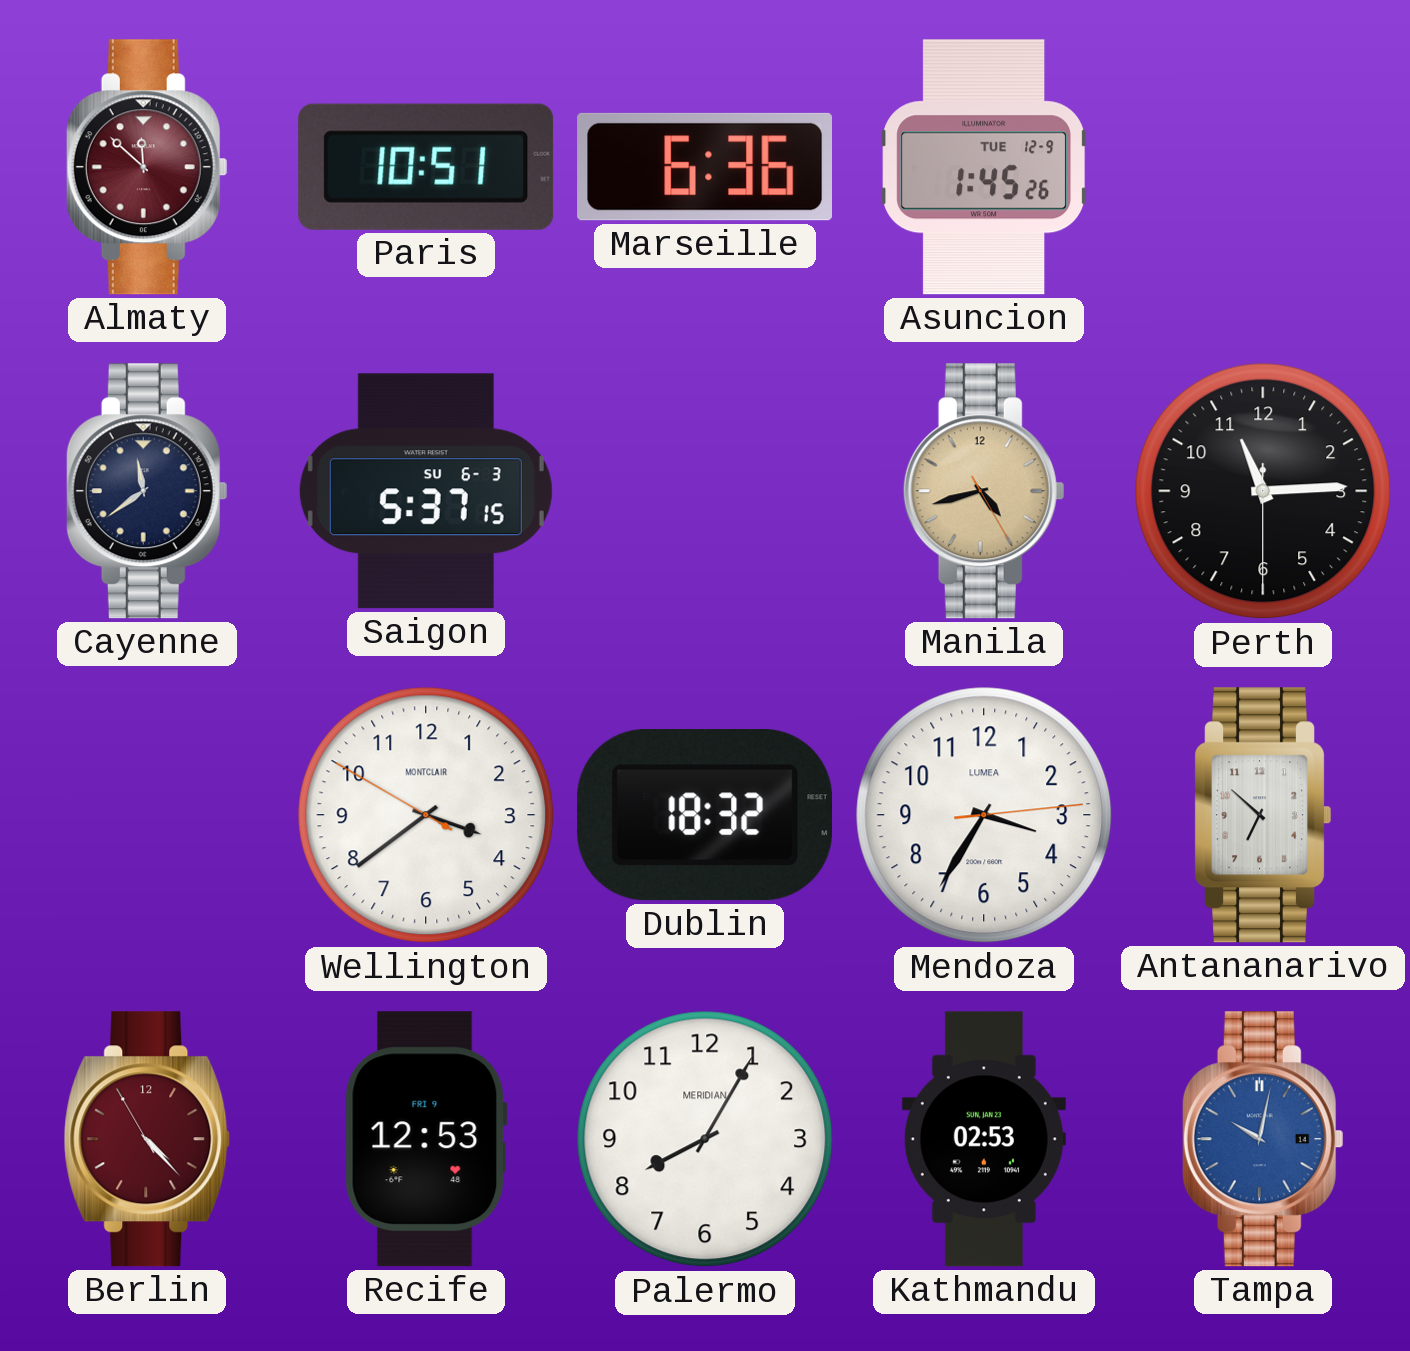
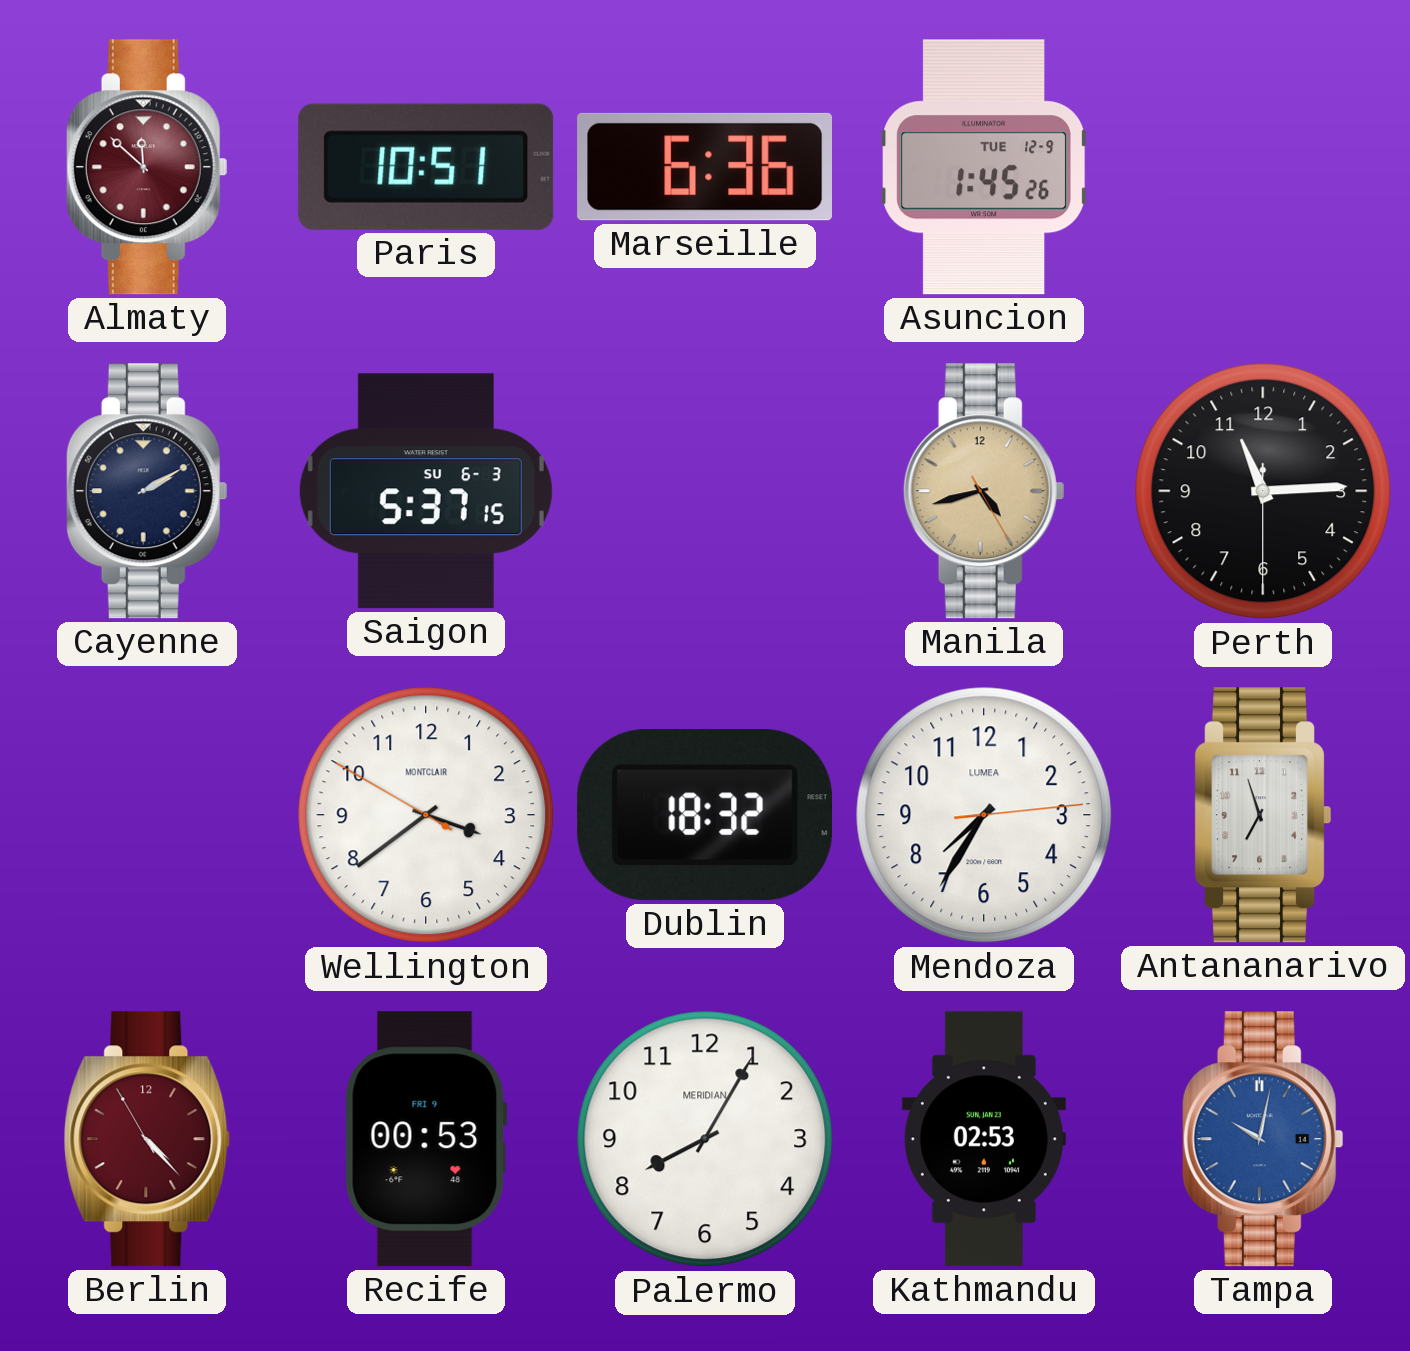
Cayenne: 11:39 -> 2:10 (147, 491)
Mendoza: 3:35 -> 7:35 (984, 815)
Antananarivo: 6:52 -> 6:57 (1262, 815)
Recife: 12:53 -> 00:53 (426, 1139)
